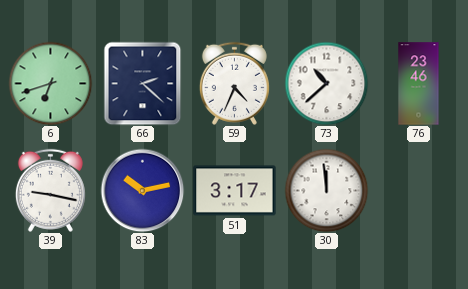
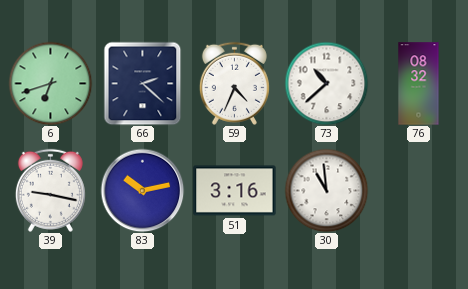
76: 23:46 -> 08:32 (419, 84)
51: 3:17 -> 3:16 (235, 191)
30: 11:59 -> 10:59 (326, 190)
